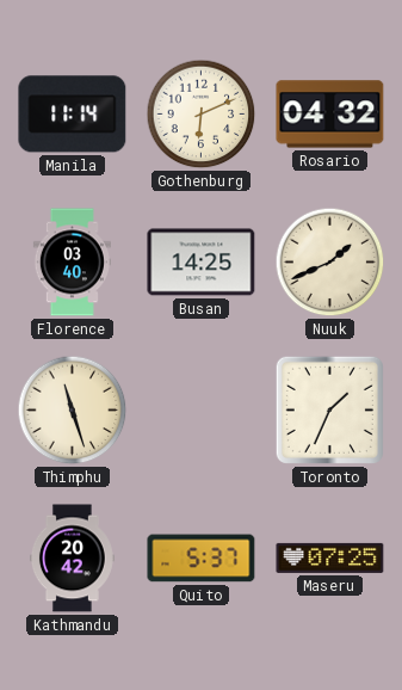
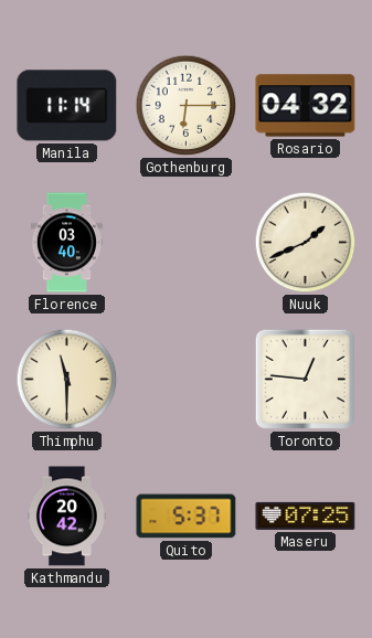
Gothenburg: 6:11 -> 6:15 (187, 106)
Busan: 14:25 -> none (202, 263)
Thimphu: 11:27 -> 11:30 (67, 380)
Toronto: 1:34 -> 12:46 (305, 379)
